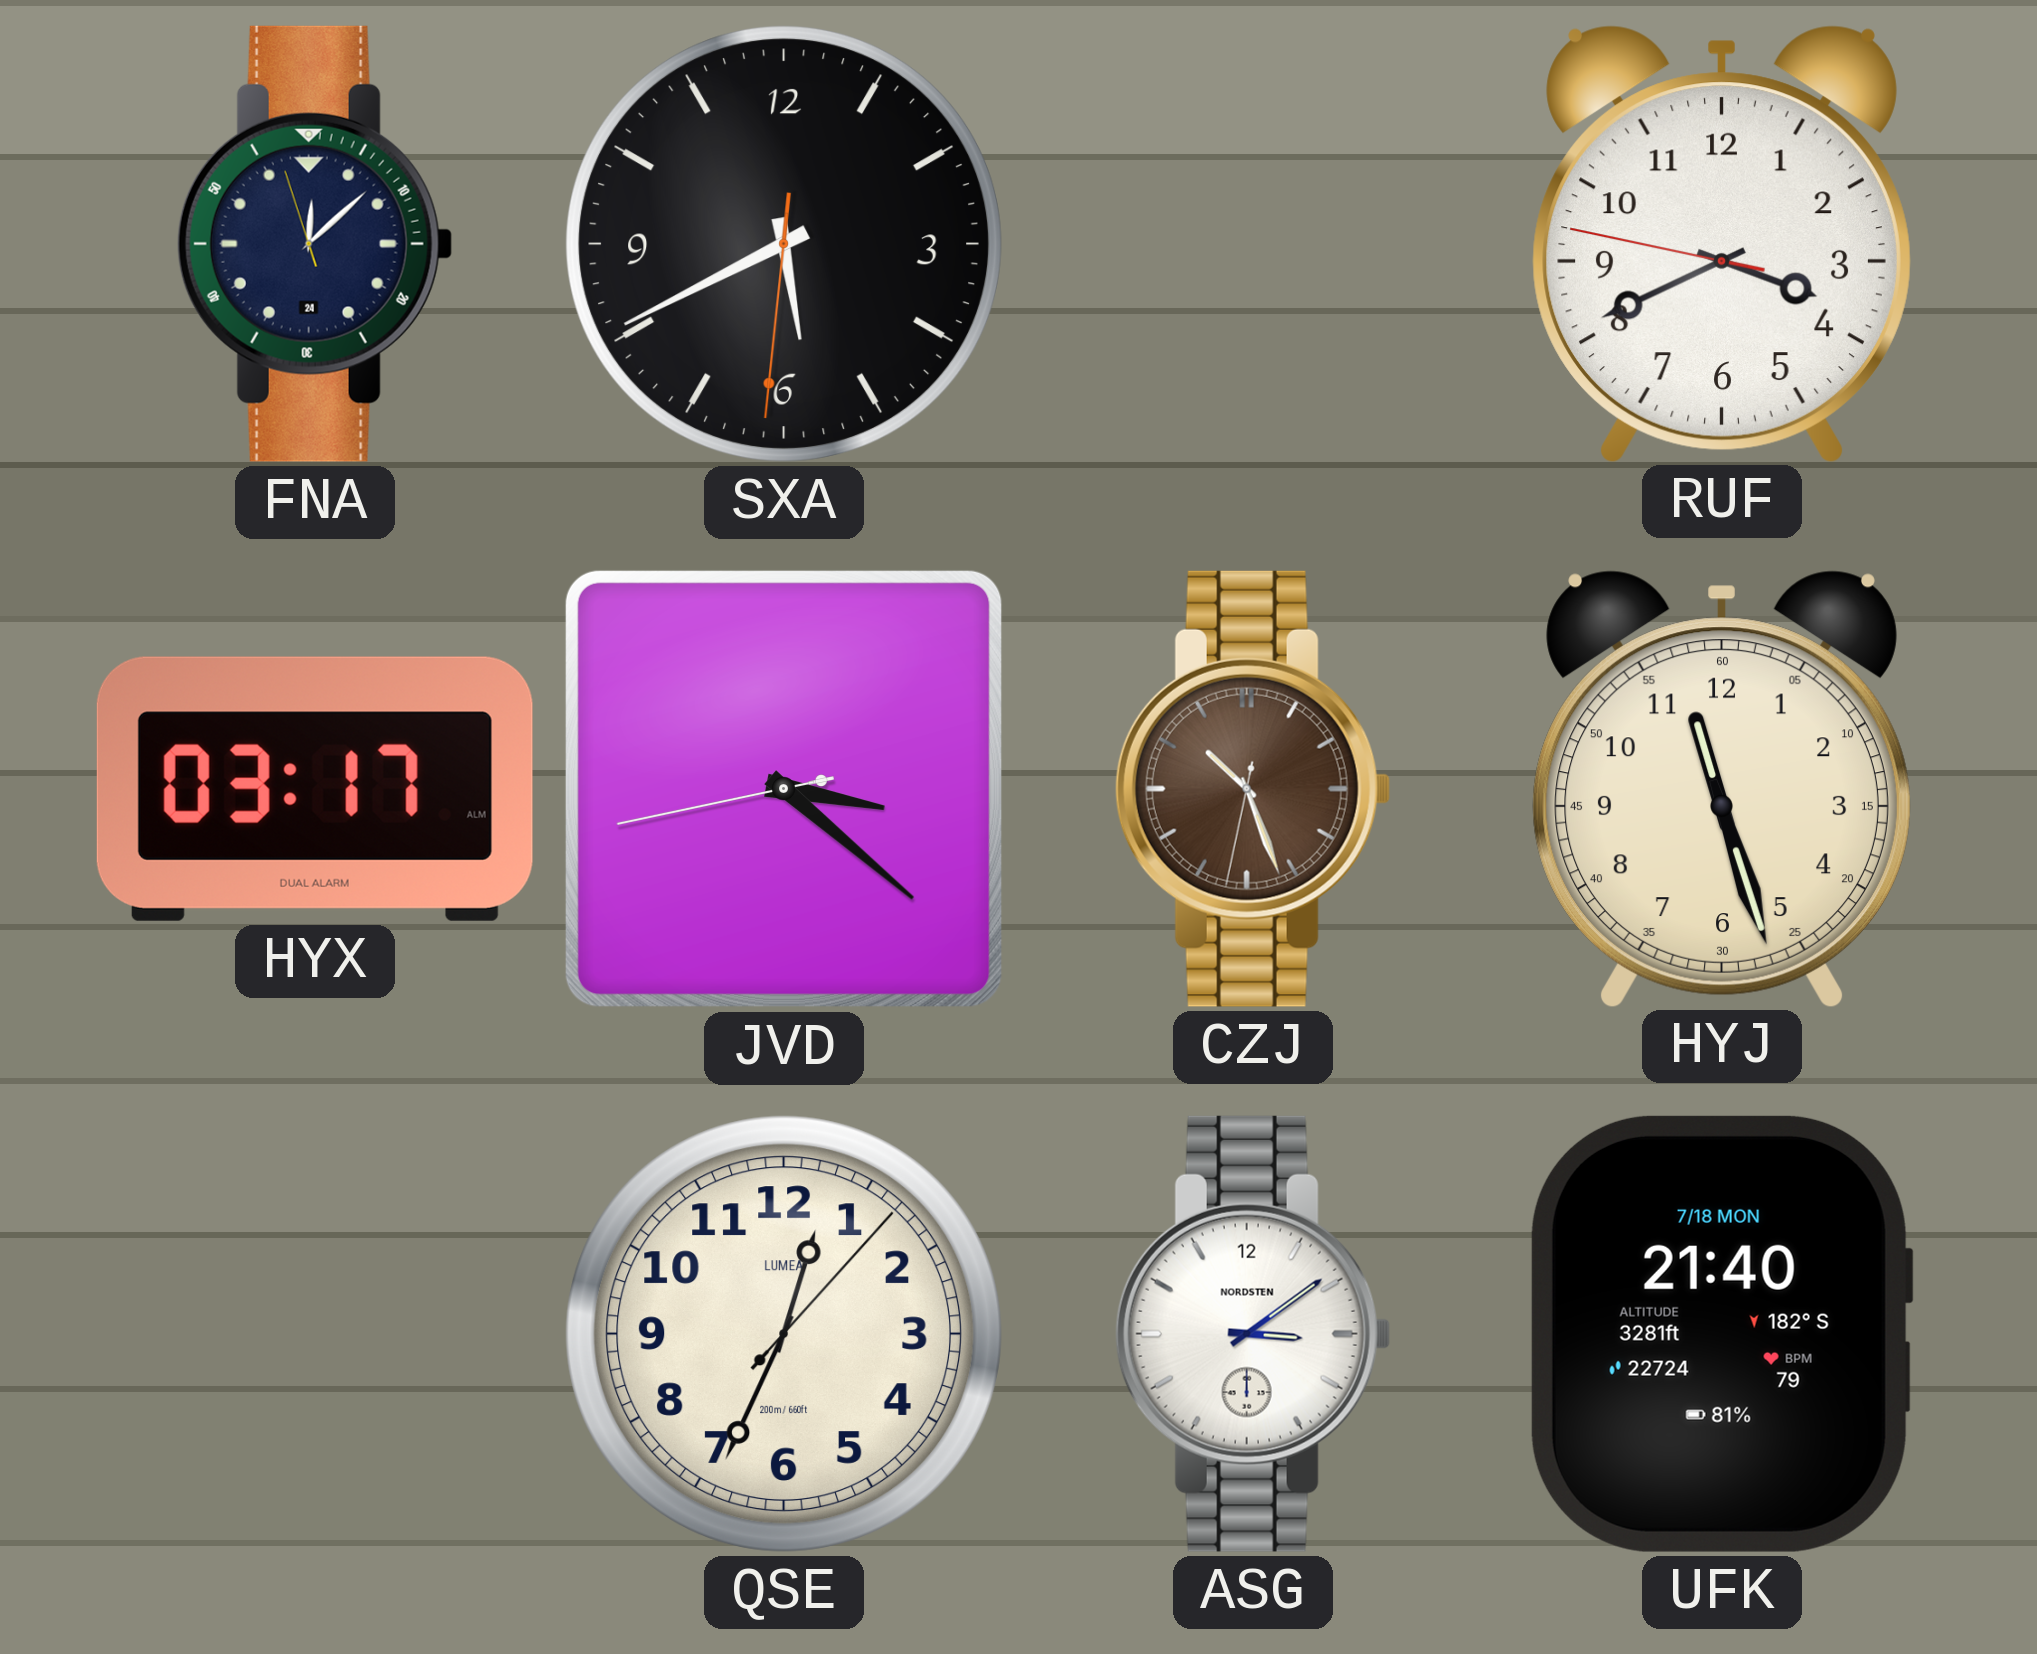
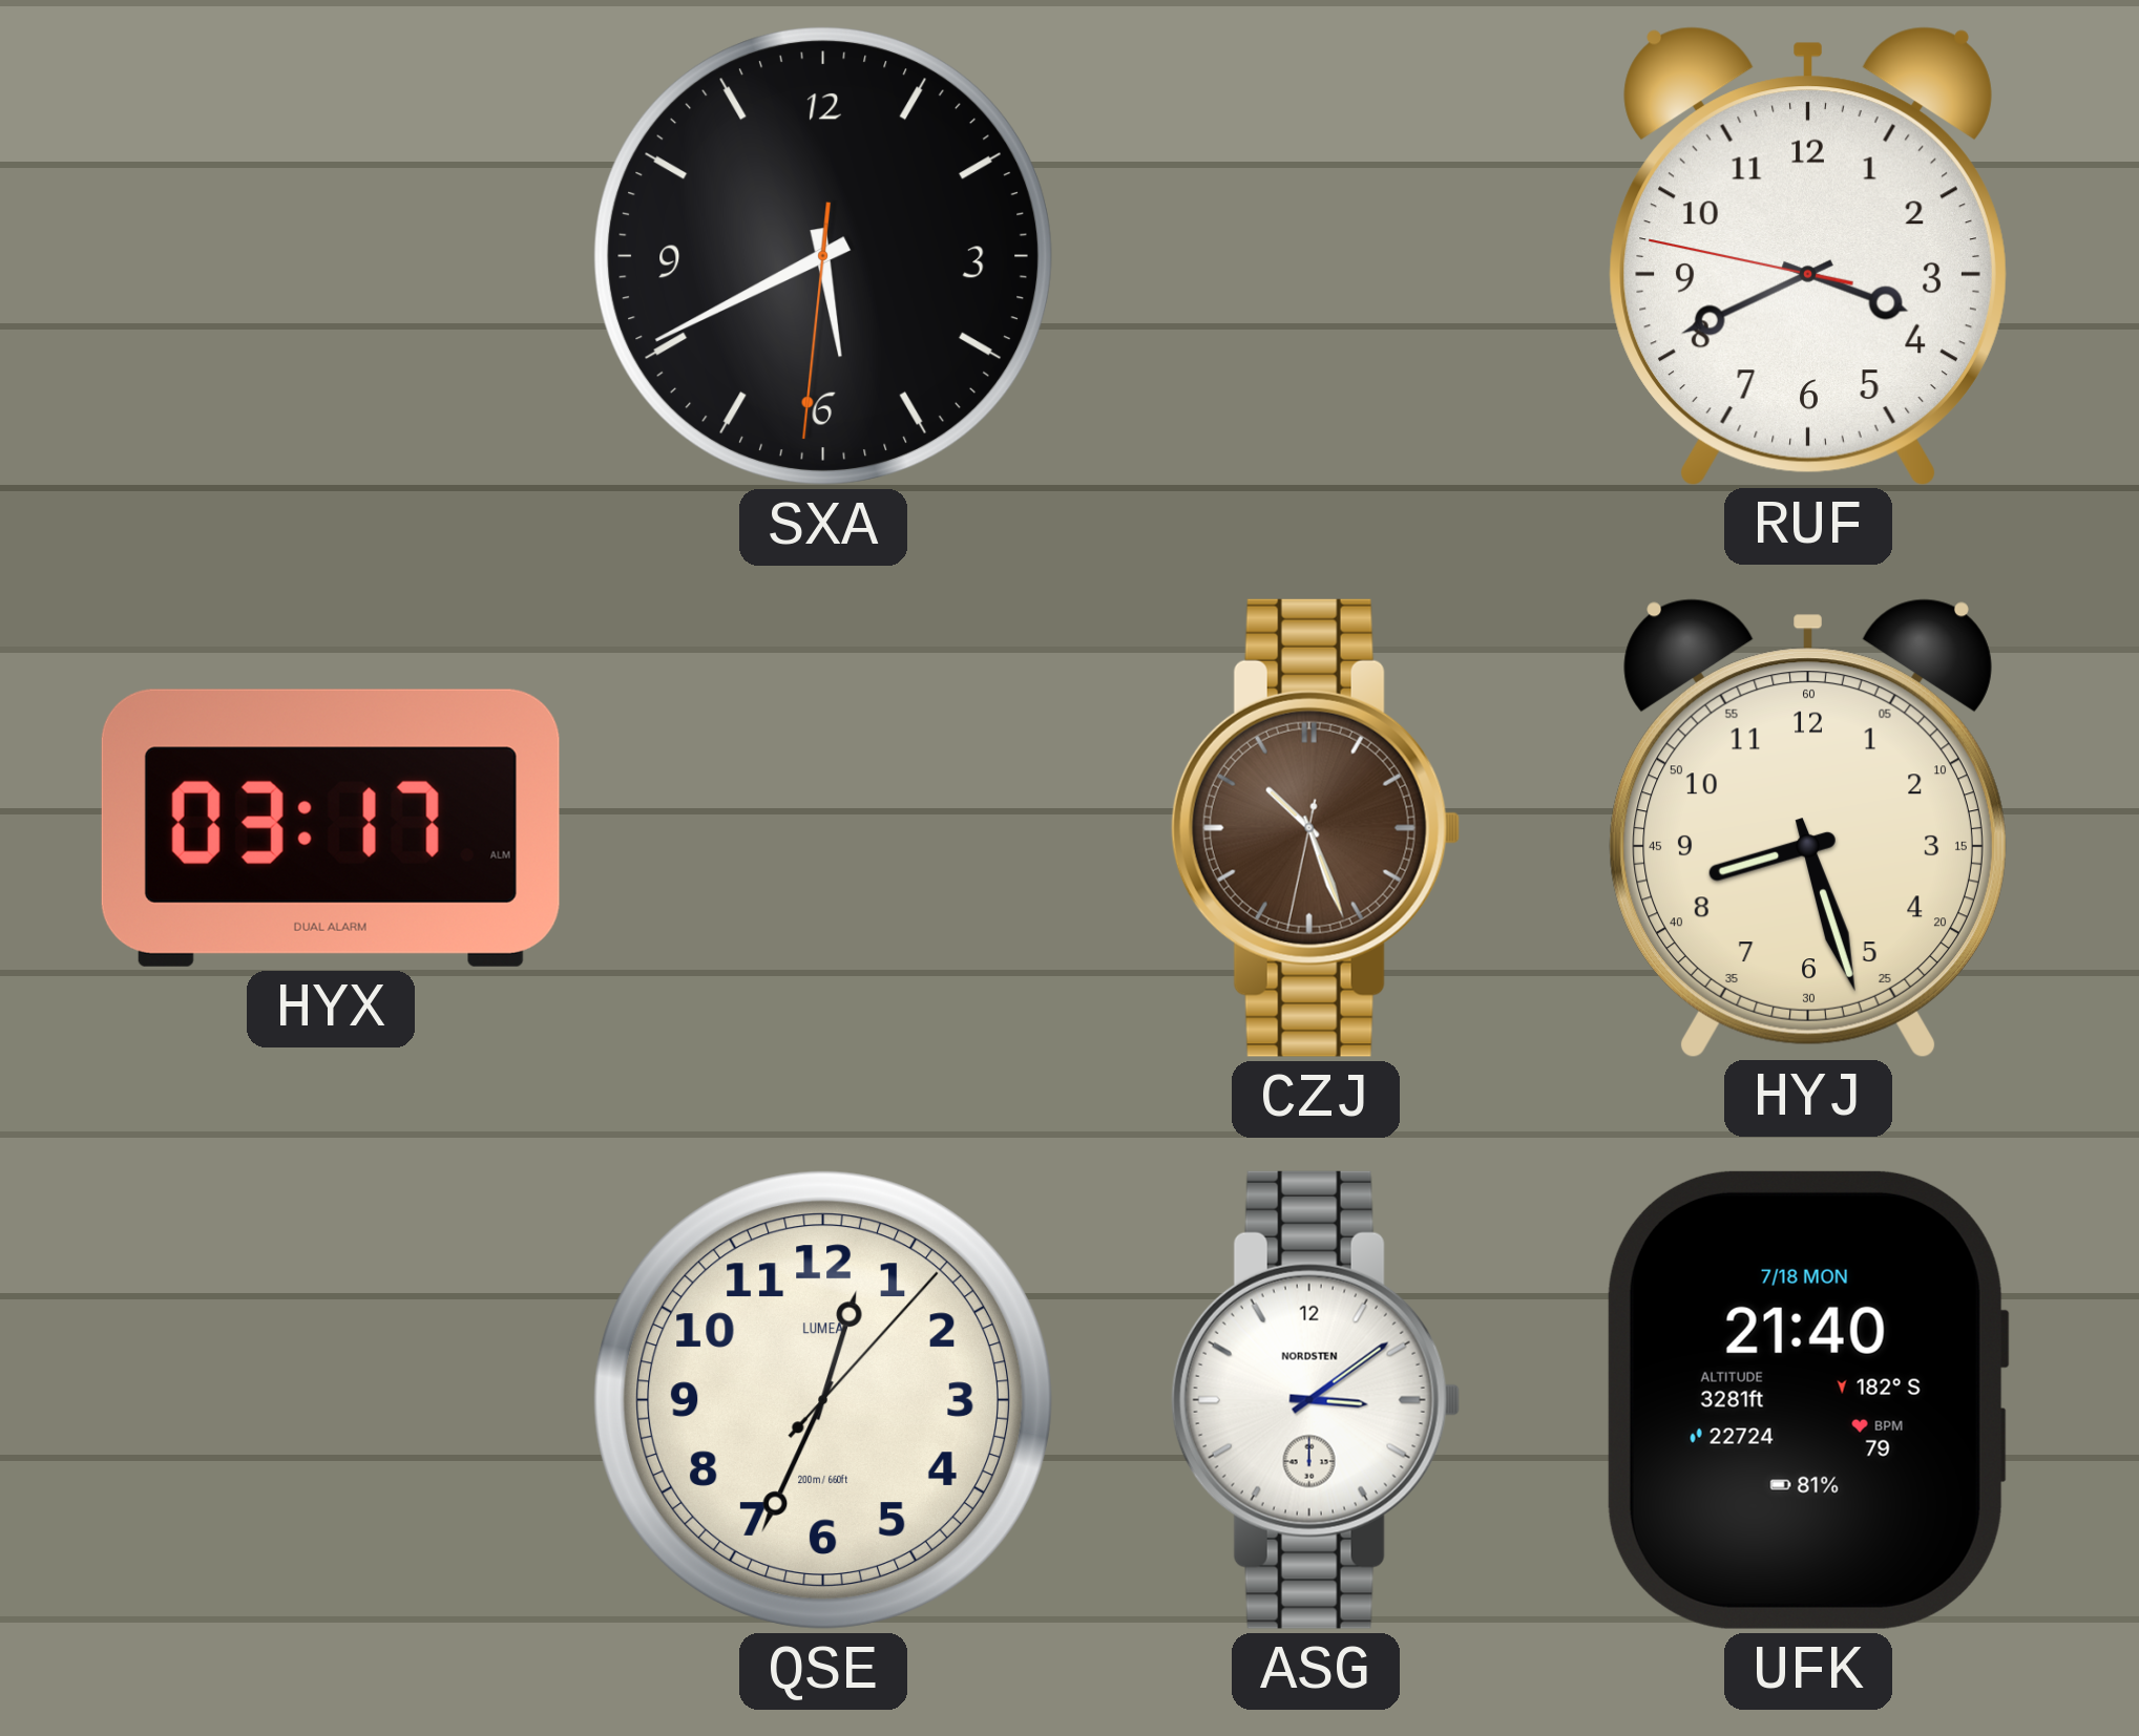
FNA: 12:07 -> none (315, 244)
JVD: 3:21 -> none (784, 789)
HYJ: 11:27 -> 8:27 (1808, 827)
